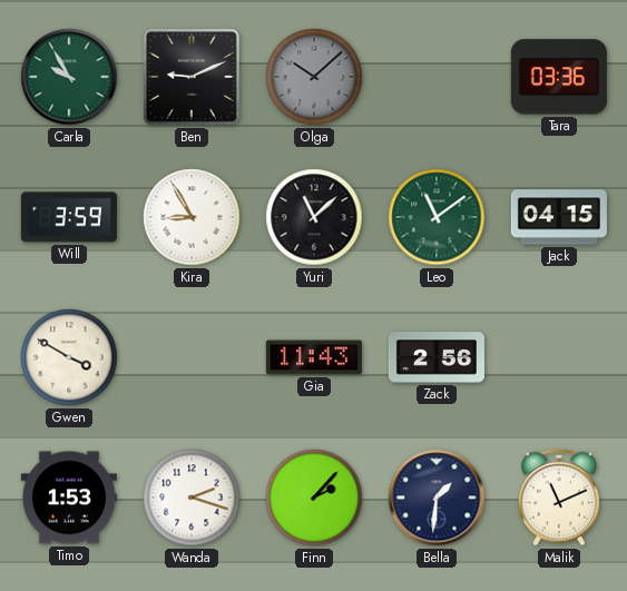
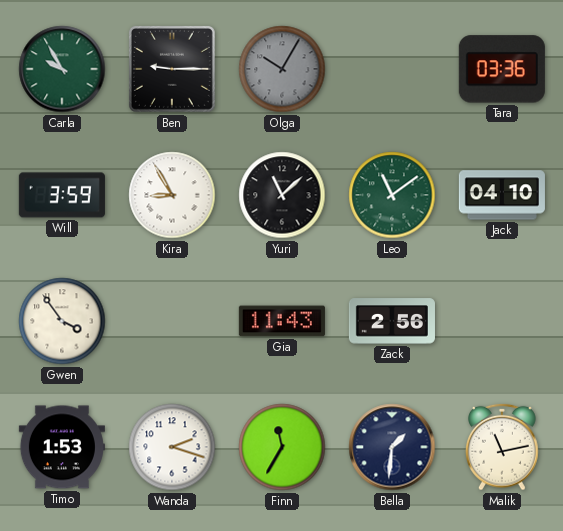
Ben: 9:11 -> 9:15 (172, 69)
Olga: 10:08 -> 10:05 (282, 69)
Jack: 04:15 -> 04:10 (502, 195)
Gwen: 3:50 -> 3:54 (62, 321)
Finn: 2:07 -> 11:35 (282, 447)
Malik: 11:11 -> 11:13 (503, 447)
